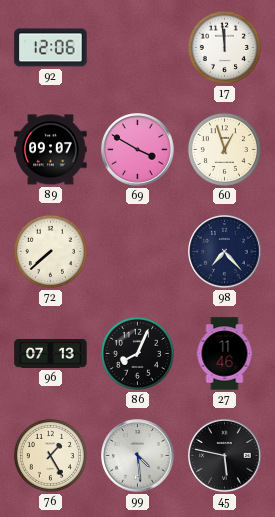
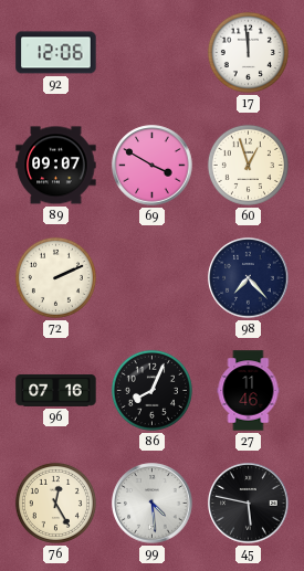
72: 7:38 -> 2:11 (55, 277)
96: 07:13 -> 07:16 (56, 390)
76: 1:25 -> 12:25 (55, 503)
